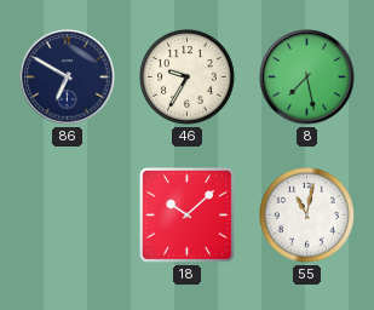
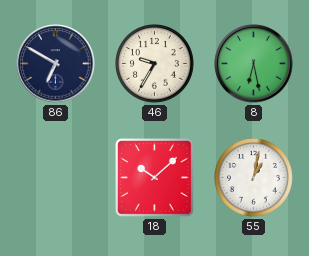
8: 7:28 -> 6:28 (254, 64)
55: 11:02 -> 1:02 (254, 178)
